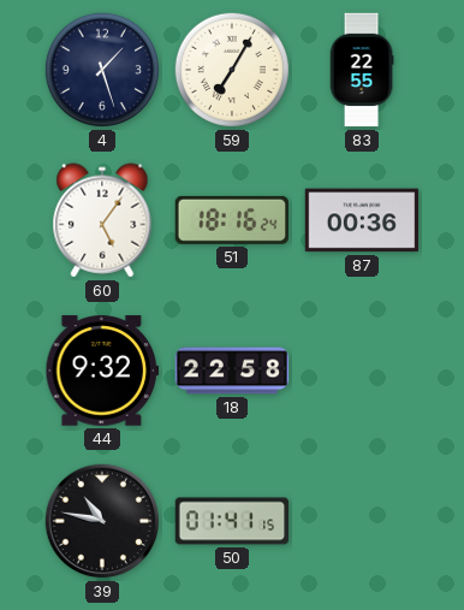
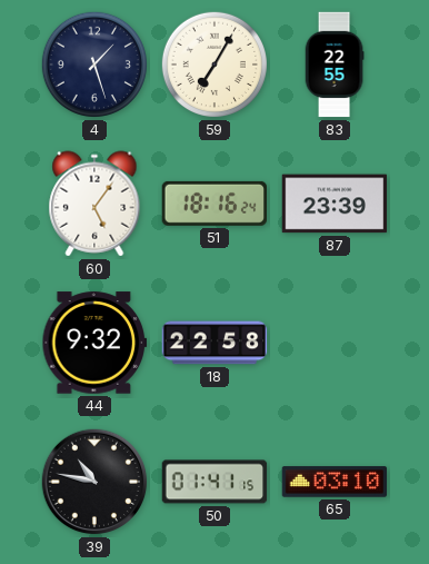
87: 00:36 -> 23:39 (335, 204)
65: none -> 03:10 (335, 482)
